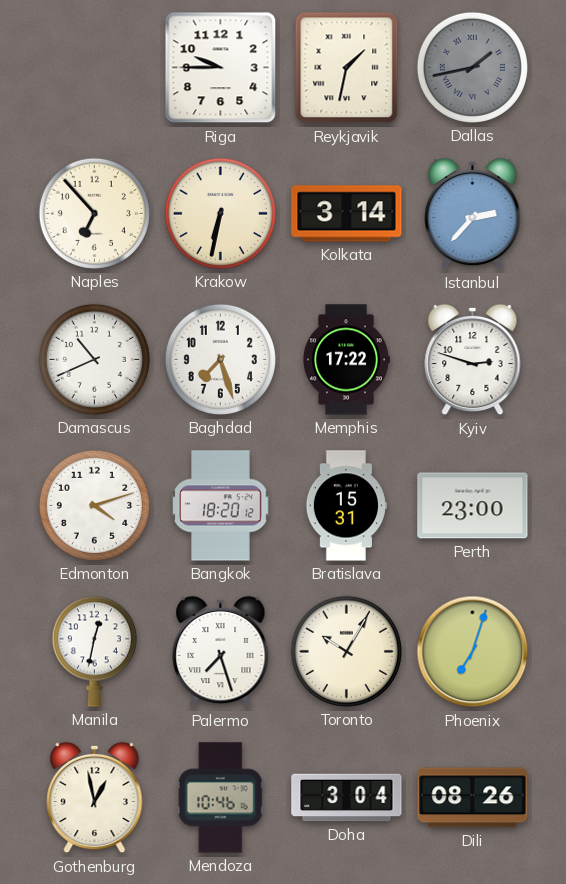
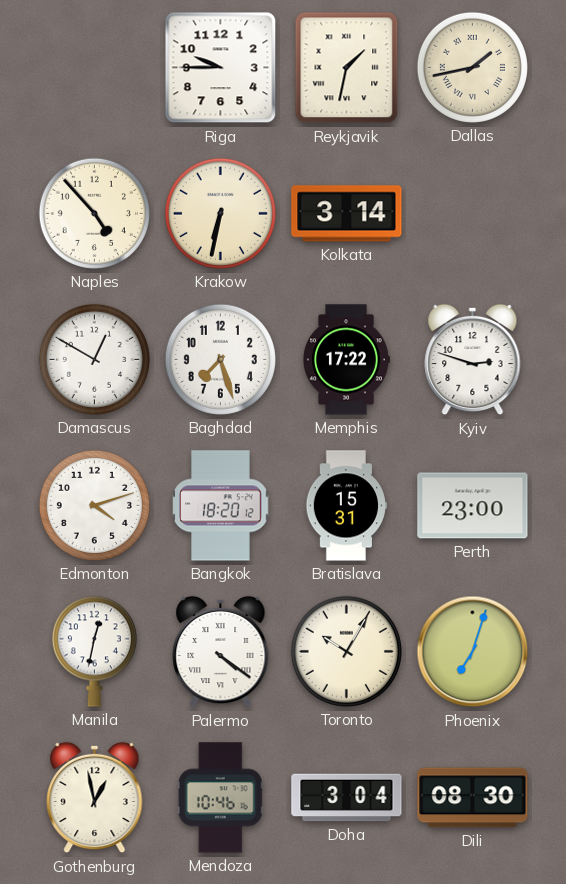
Dallas dial: grey -> cream (472, 67)
Naples: 6:53 -> 4:53 (94, 213)
Istanbul: 2:37 -> none (473, 214)
Damascus: 10:41 -> 12:50 (94, 359)
Palermo: 7:27 -> 4:21 (221, 652)
Dili: 08:26 -> 08:30 (473, 798)
